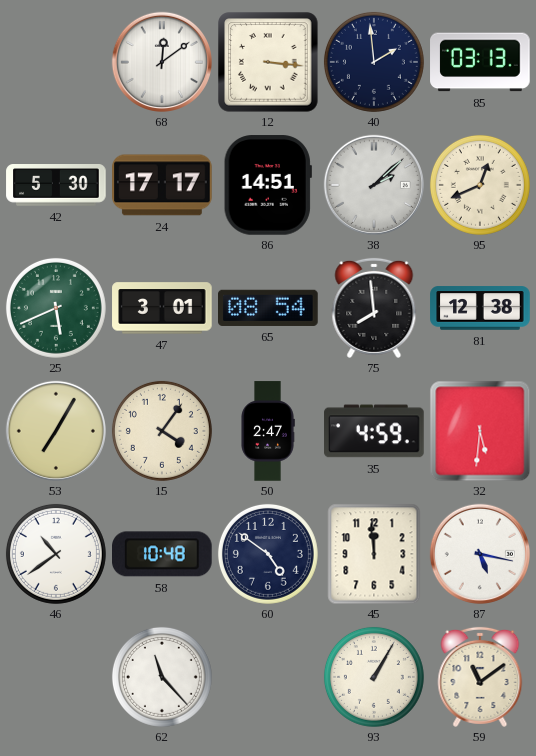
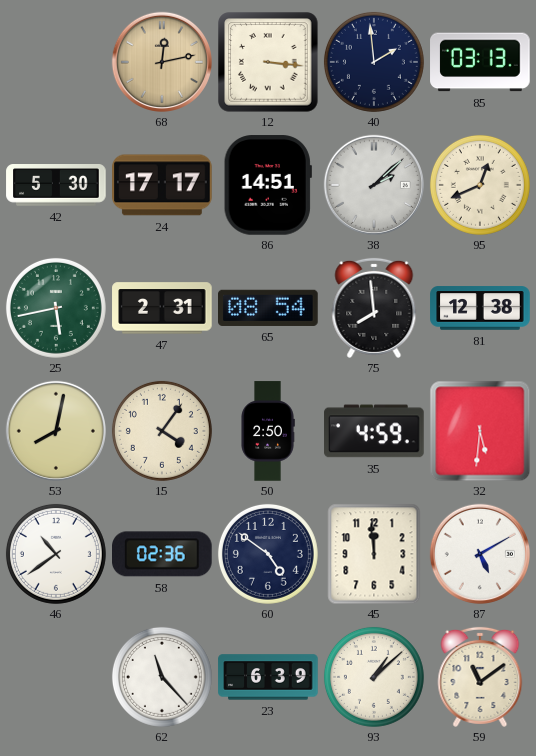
68: 12:09 -> 12:13 (162, 62)
68 dial: white -> champagne (162, 62)
25: 5:41 -> 5:43 (56, 308)
47: 3:01 -> 2:31 (162, 308)
53: 7:05 -> 8:02 (56, 431)
50: 2:47 -> 2:50 (268, 431)
58: 10:48 -> 02:36 (163, 554)
87: 5:17 -> 5:10 (480, 554)
23: none -> 6:39 (268, 677)
93: 1:05 -> 1:08 (374, 677)
